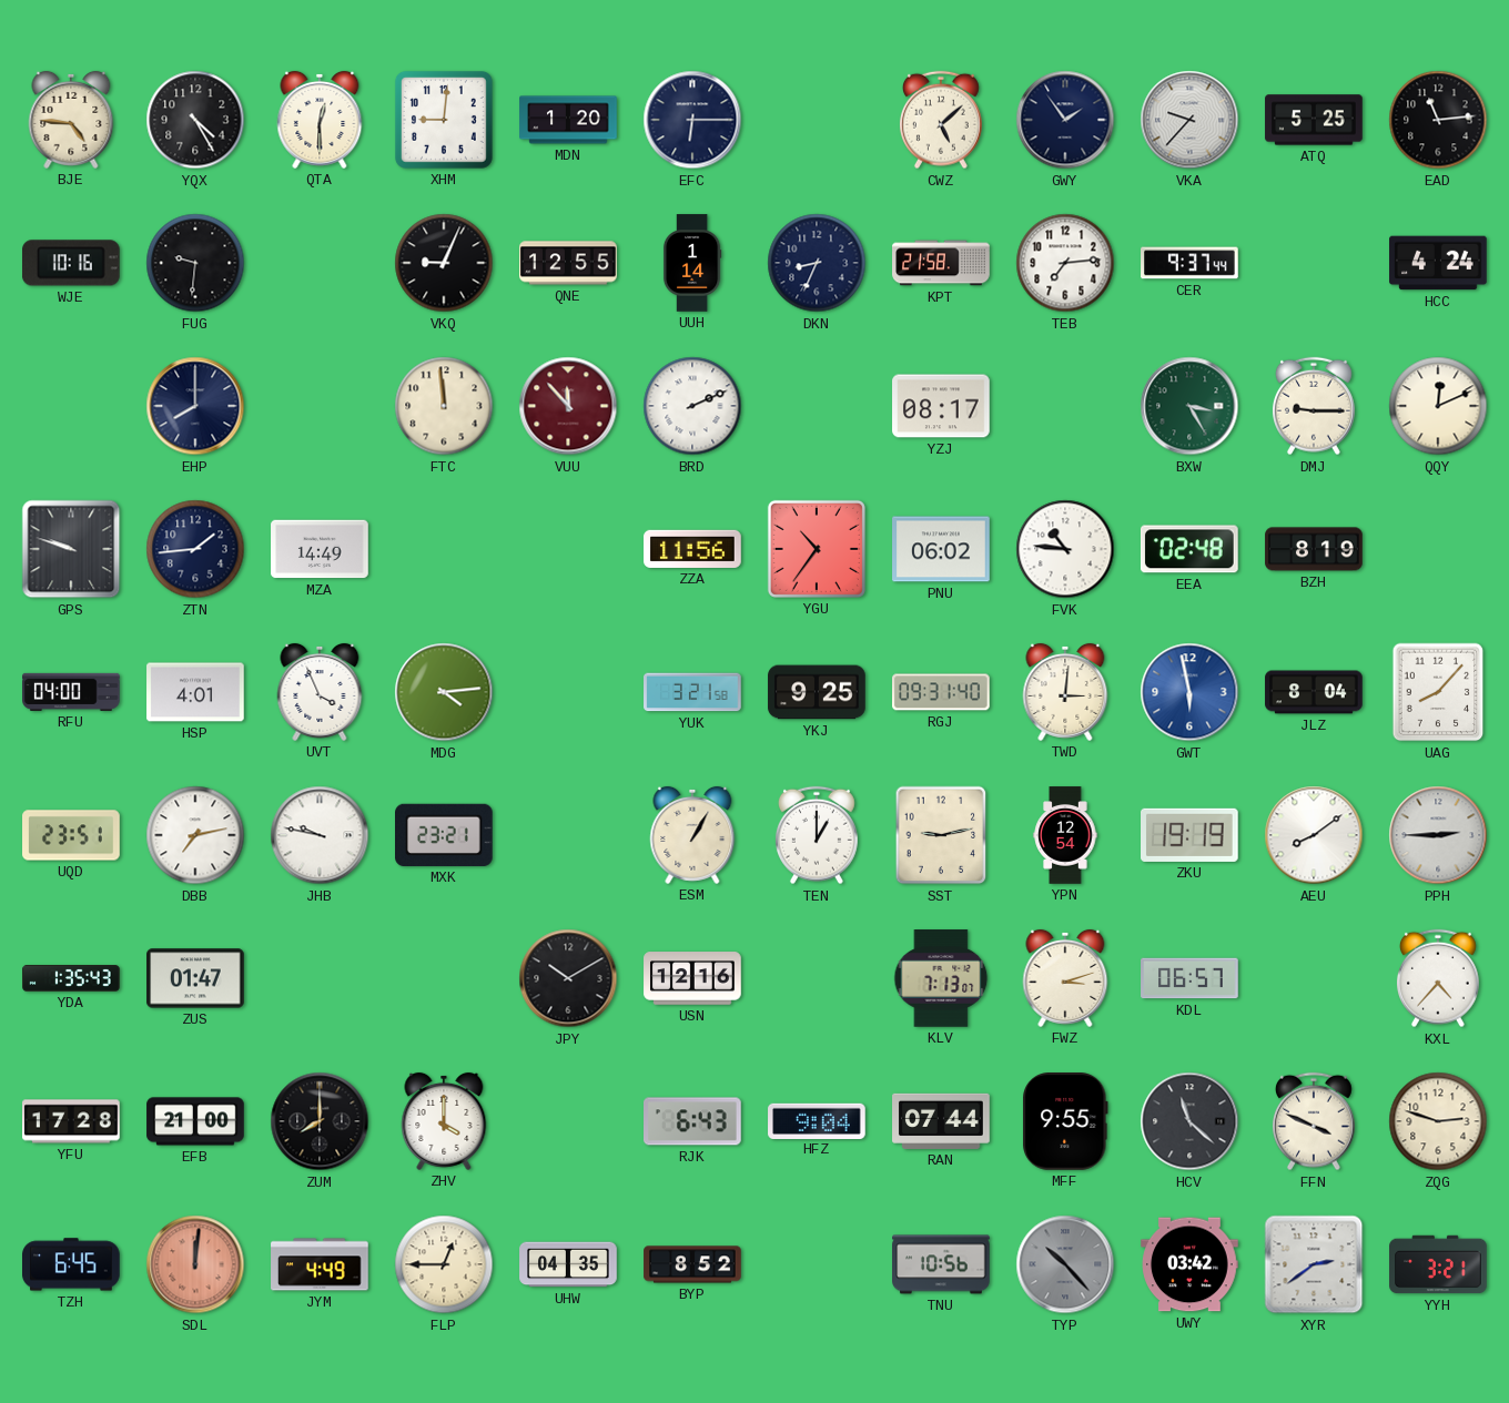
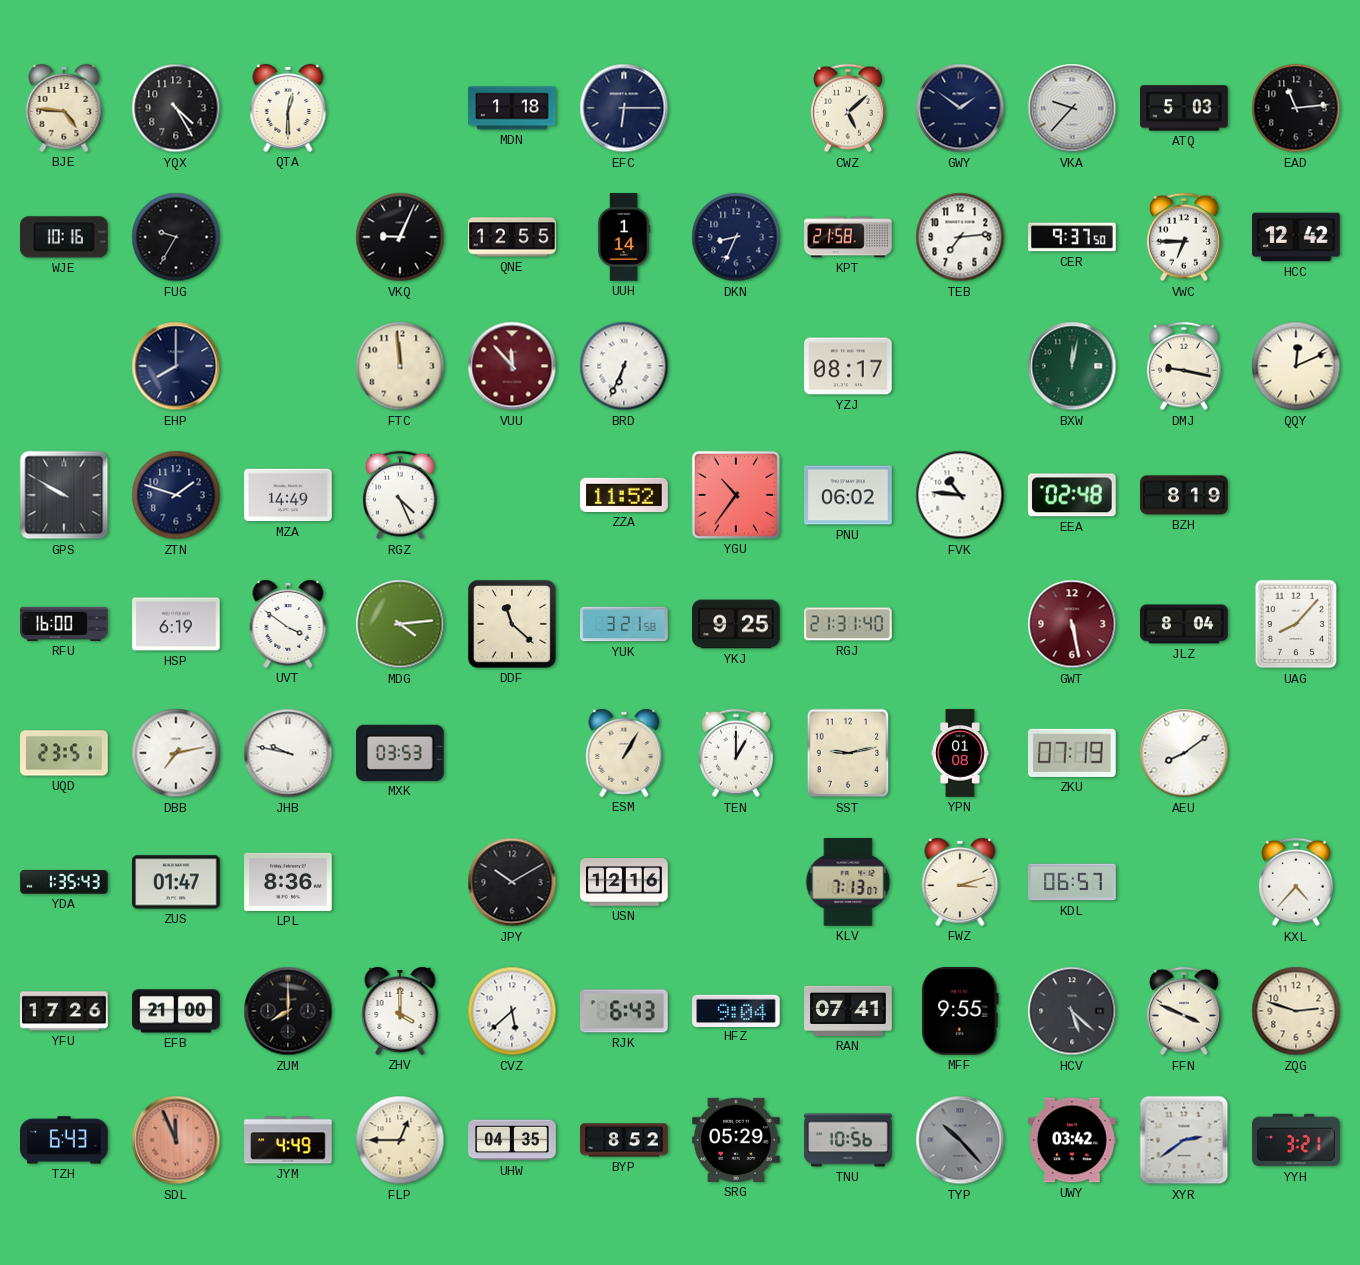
XHM: 9:01 -> none (444, 120)
MDN: 1:20 -> 1:18 (512, 108)
GWY: 1:54 -> 1:51 (960, 108)
ATQ: 5:25 -> 5:03 (1184, 108)
FUG: 9:31 -> 9:35 (176, 237)
CER: 9:37:44 -> 9:37:50 (1072, 237)
VWC: none -> 6:45 (1184, 237)
HCC: 4:24 -> 12:42 (1296, 237)
BRD: 2:11 -> 6:34 (624, 366)
BXW: 3:25 -> 12:02 (1072, 366)
DMJ: 9:15 -> 9:17 (1184, 366)
GPS: 9:48 -> 9:50 (64, 495)
ZTN: 1:44 -> 1:48 (176, 495)
RGZ: none -> 4:26 (400, 495)
ZZA: 11:56 -> 11:52 (624, 495)
RFU: 04:00 -> 16:00 (64, 624)
HSP: 4:01 -> 6:19 (176, 624)
UVT: 3:56 -> 3:51 (288, 624)
DDF: none -> 11:22 (512, 624)
RGJ: 09:31 -> 21:31 (848, 624)
TWD: 3:01 -> none (1065, 692)
GWT: 5:58 -> 5:28 (1072, 624)
GWT dial: blue -> burgundy (1072, 624)
MXK: 23:21 -> 03:53 (401, 753)
YPN: 12:54 -> 01:08 (960, 753)
ZKU: 19:19 -> 07:19 (1073, 753)
PPH: 2:45 -> none (1438, 835)
LPL: none -> 8:36 (288, 882)
YFU: 17:28 -> 17:26 (64, 1011)
CVZ: none -> 5:38 (512, 1011)
RAN: 07:44 -> 07:41 (848, 1011)
HCV: 11:22 -> 5:22 (1072, 1011)
TZH: 6:45 -> 6:43 (65, 1140)
SDL: 12:01 -> 11:56 (176, 1140)
SRG: none -> 05:29 (736, 1140)
